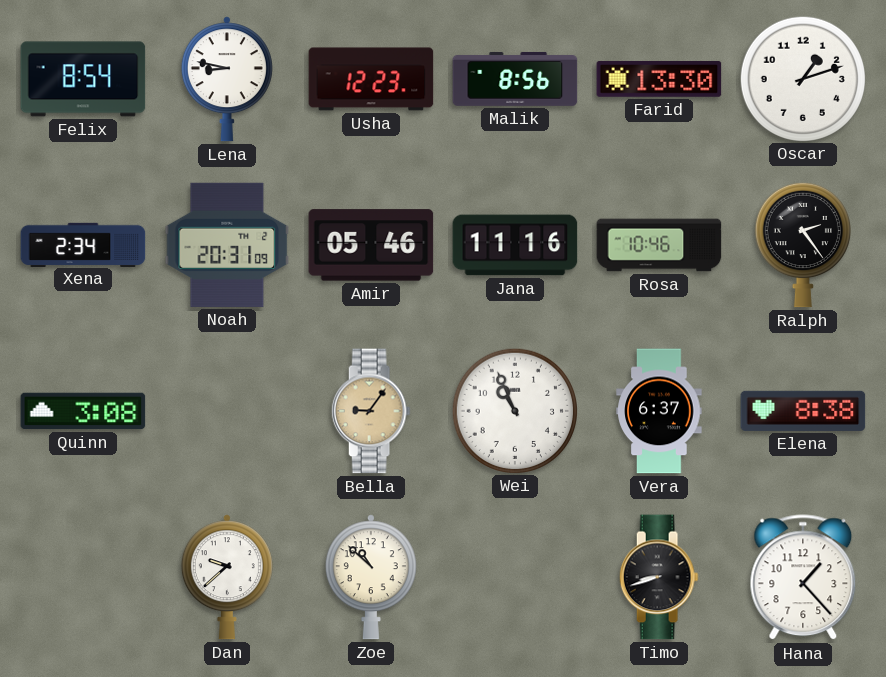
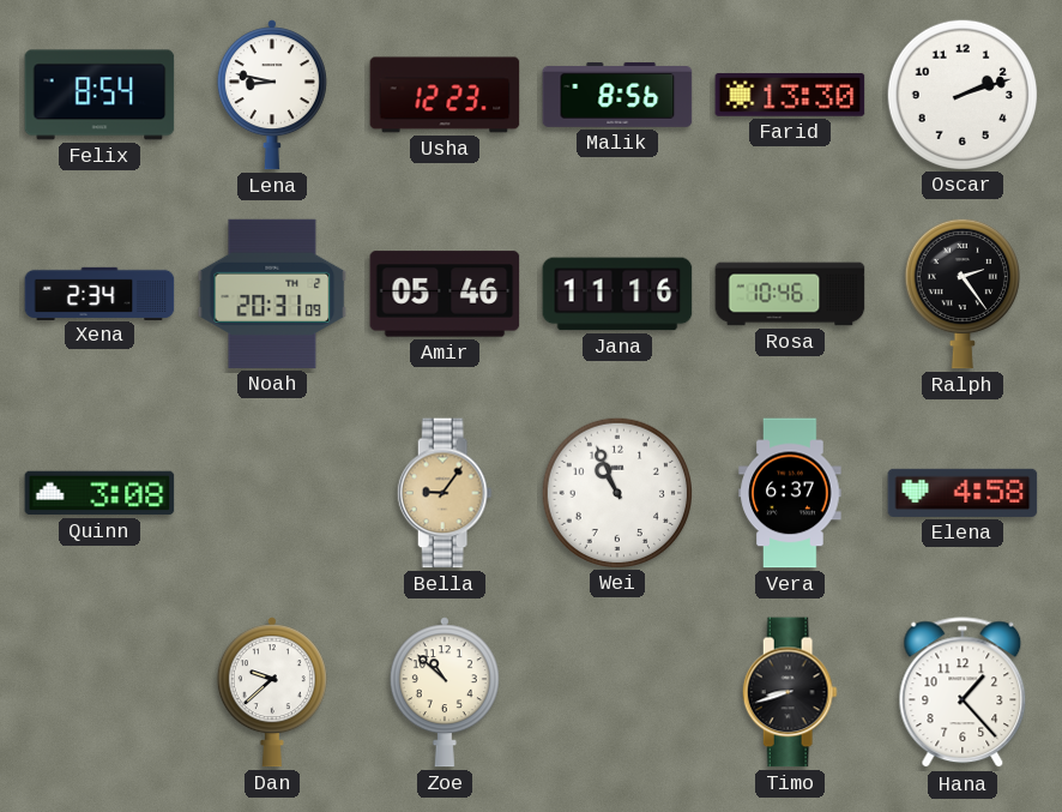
Oscar: 1:12 -> 2:12 (961, 94)
Elena: 8:38 -> 4:58 (963, 493)
